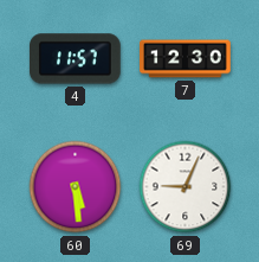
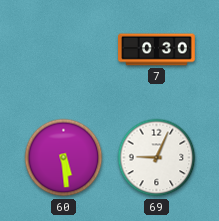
4: 11:57 -> none (76, 59)
7: 12:30 -> 0:30 (157, 50)
